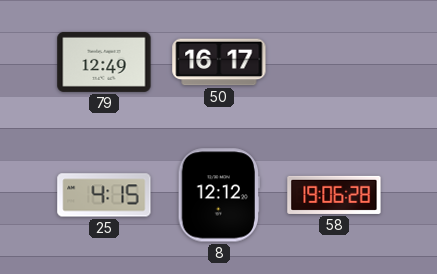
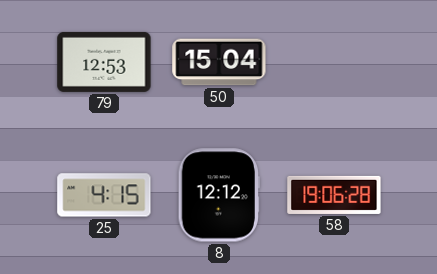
79: 12:49 -> 12:53 (104, 62)
50: 16:17 -> 15:04 (219, 62)
